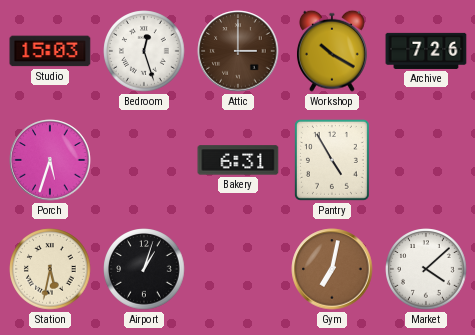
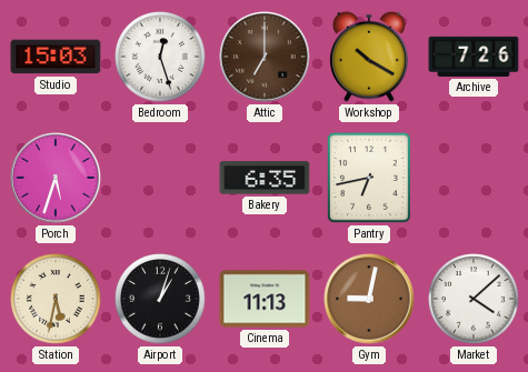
Attic: 3:00 -> 7:00 (265, 57)
Bakery: 6:31 -> 6:35 (265, 178)
Pantry: 4:55 -> 6:43 (369, 178)
Cinema: none -> 11:13 (265, 299)
Gym: 7:02 -> 9:02 (369, 299)
